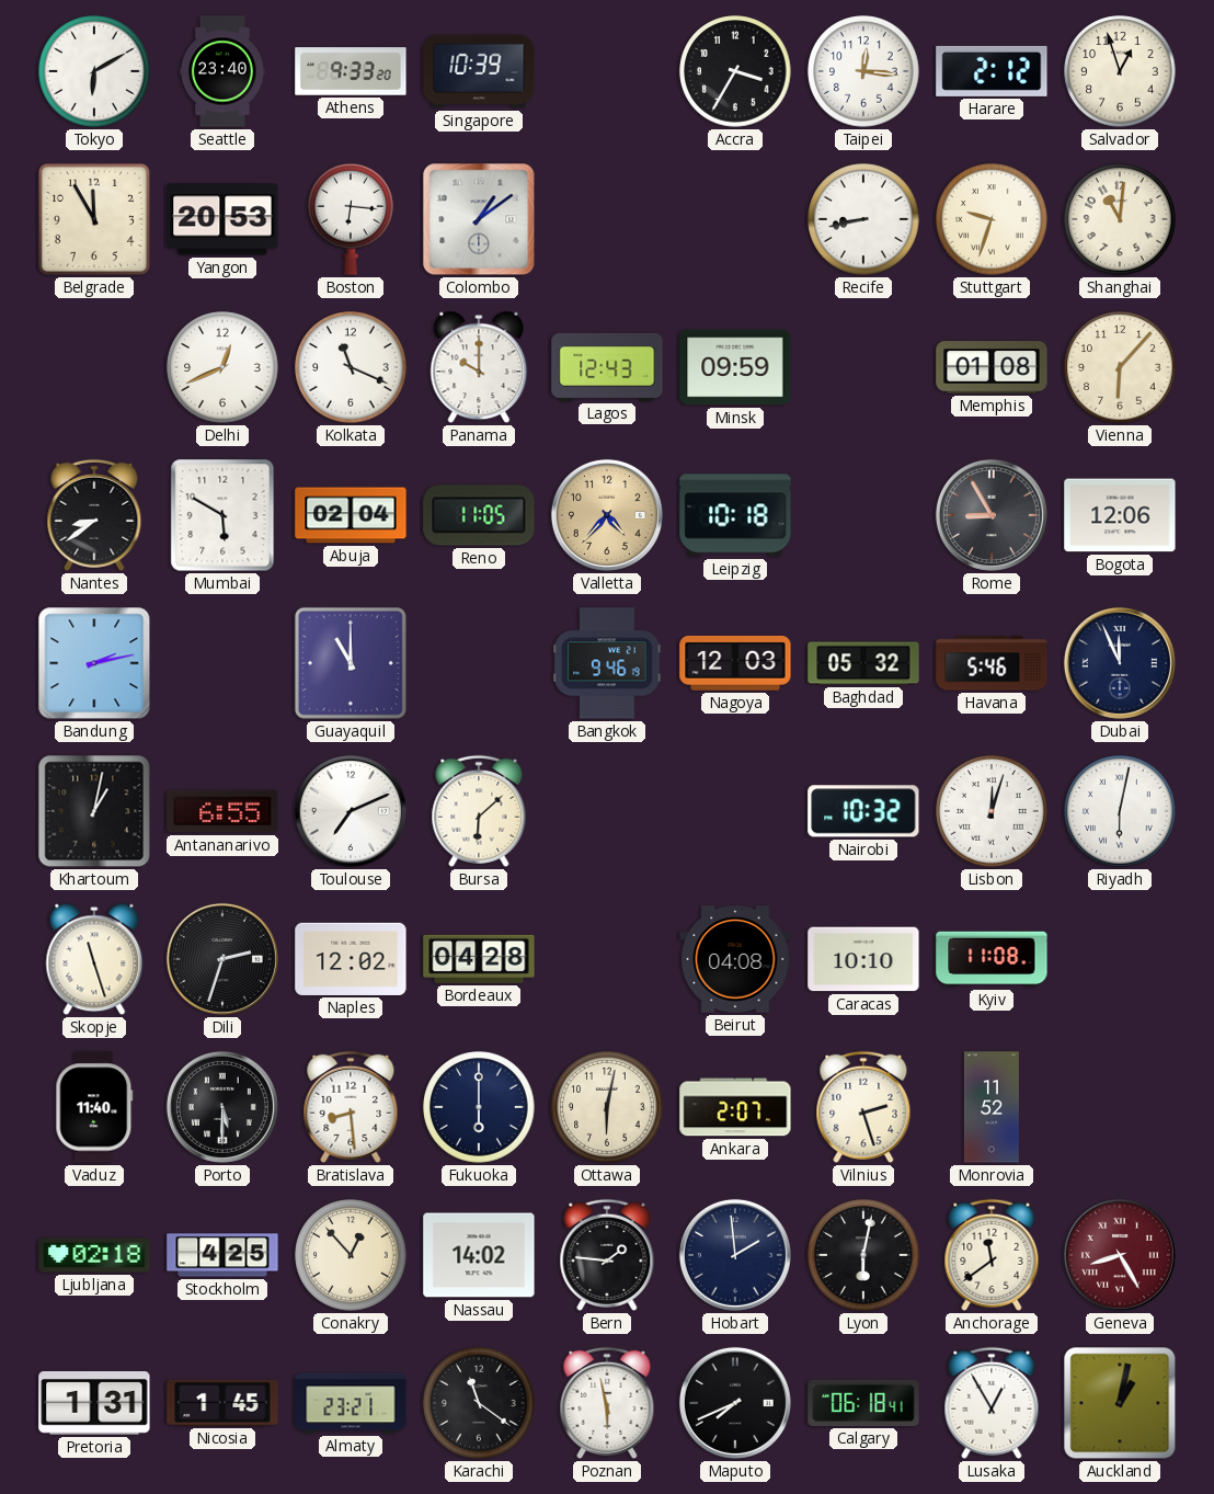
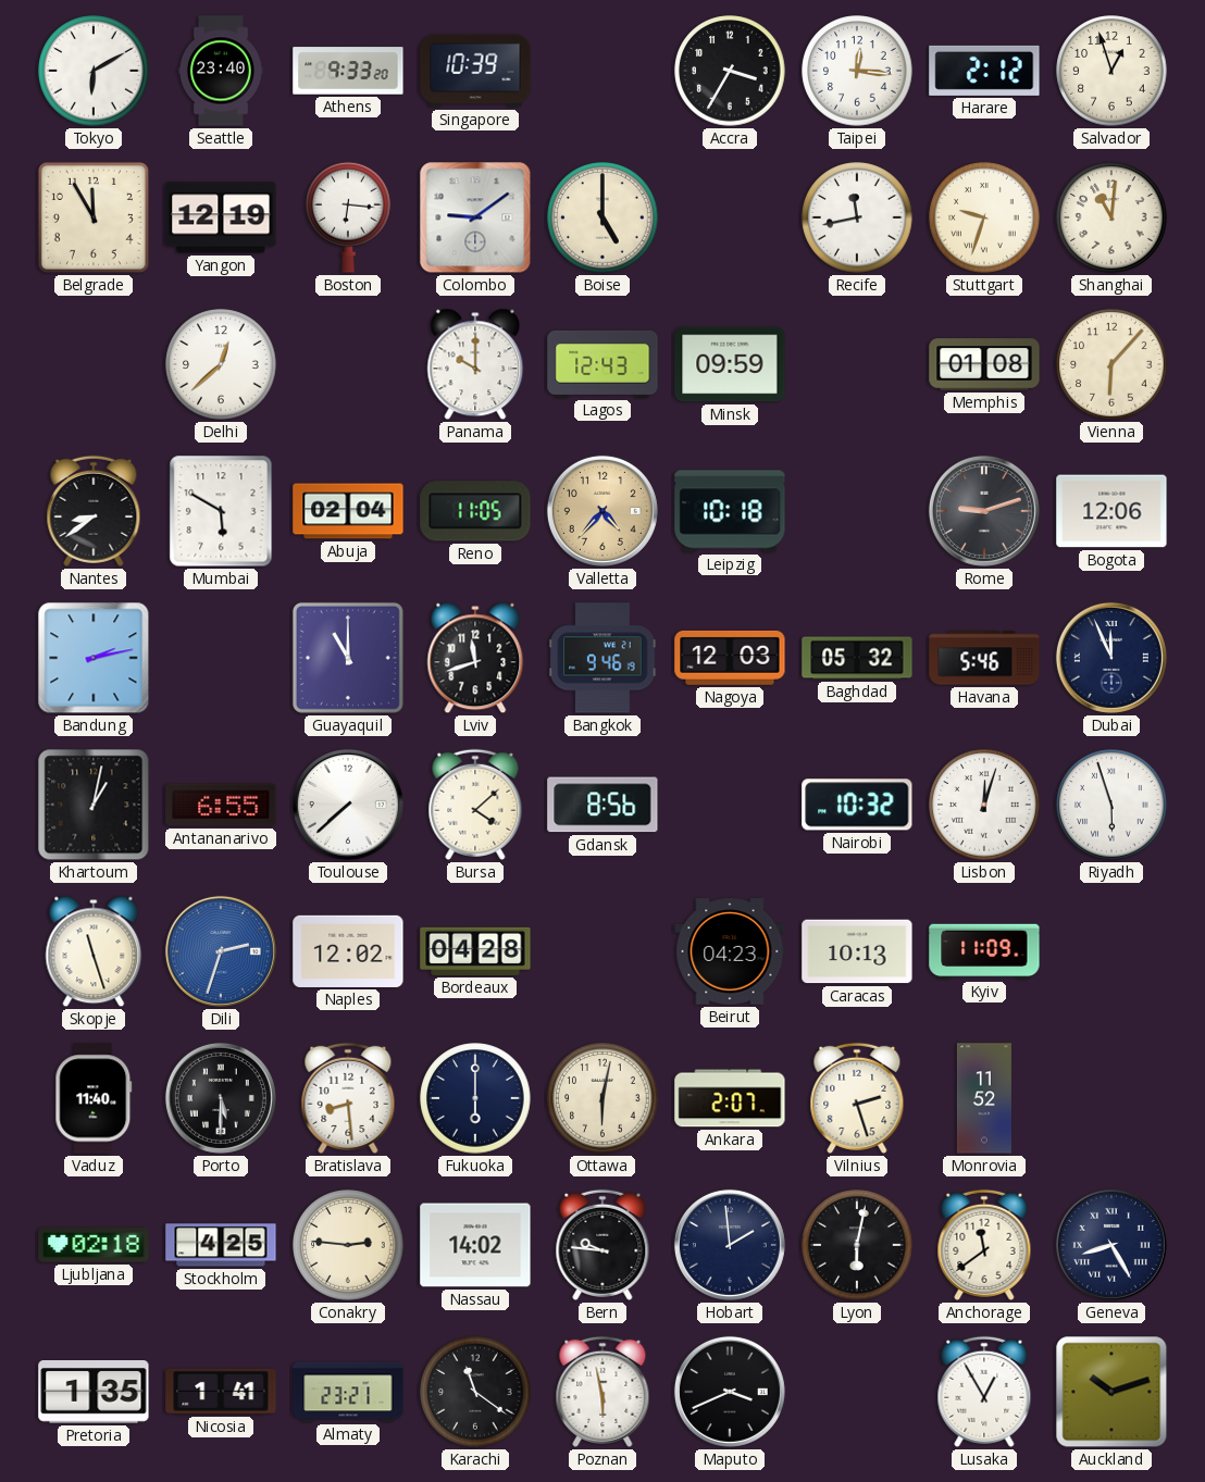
Yangon: 20:53 -> 12:19 (221, 217)
Colombo: 1:09 -> 9:09 (475, 217)
Boise: none -> 5:00 (602, 217)
Recife: 8:43 -> 11:43 (857, 217)
Delhi: 12:41 -> 12:38 (221, 364)
Kolkata: 11:19 -> none (351, 367)
Rome: 8:55 -> 9:12 (984, 511)
Lviv: none -> 11:42 (475, 658)
Toulouse: 7:11 -> 7:38 (348, 805)
Bursa: 6:08 -> 4:08 (475, 805)
Gdansk: none -> 8:56 (602, 805)
Riyadh: 6:02 -> 5:57 (1111, 805)
Dili dial: black -> blue (221, 951)
Beirut: 04:08 -> 04:23 (730, 951)
Caracas: 10:10 -> 10:13 (857, 951)
Kyiv: 11:08 -> 11:09 (984, 951)
Conakry: 12:53 -> 2:46 (348, 1245)
Bern: 1:46 -> 9:46 (602, 1245)
Geneva dial: burgundy -> navy (1111, 1245)
Pretoria: 1:31 -> 1:35 (94, 1393)
Nicosia: 1:45 -> 1:41 (221, 1392)
Maputo: 7:41 -> 3:41 (730, 1392)
Calgary: 06:18 -> none (863, 1403)
Auckland: 1:02 -> 10:12 (1111, 1392)
